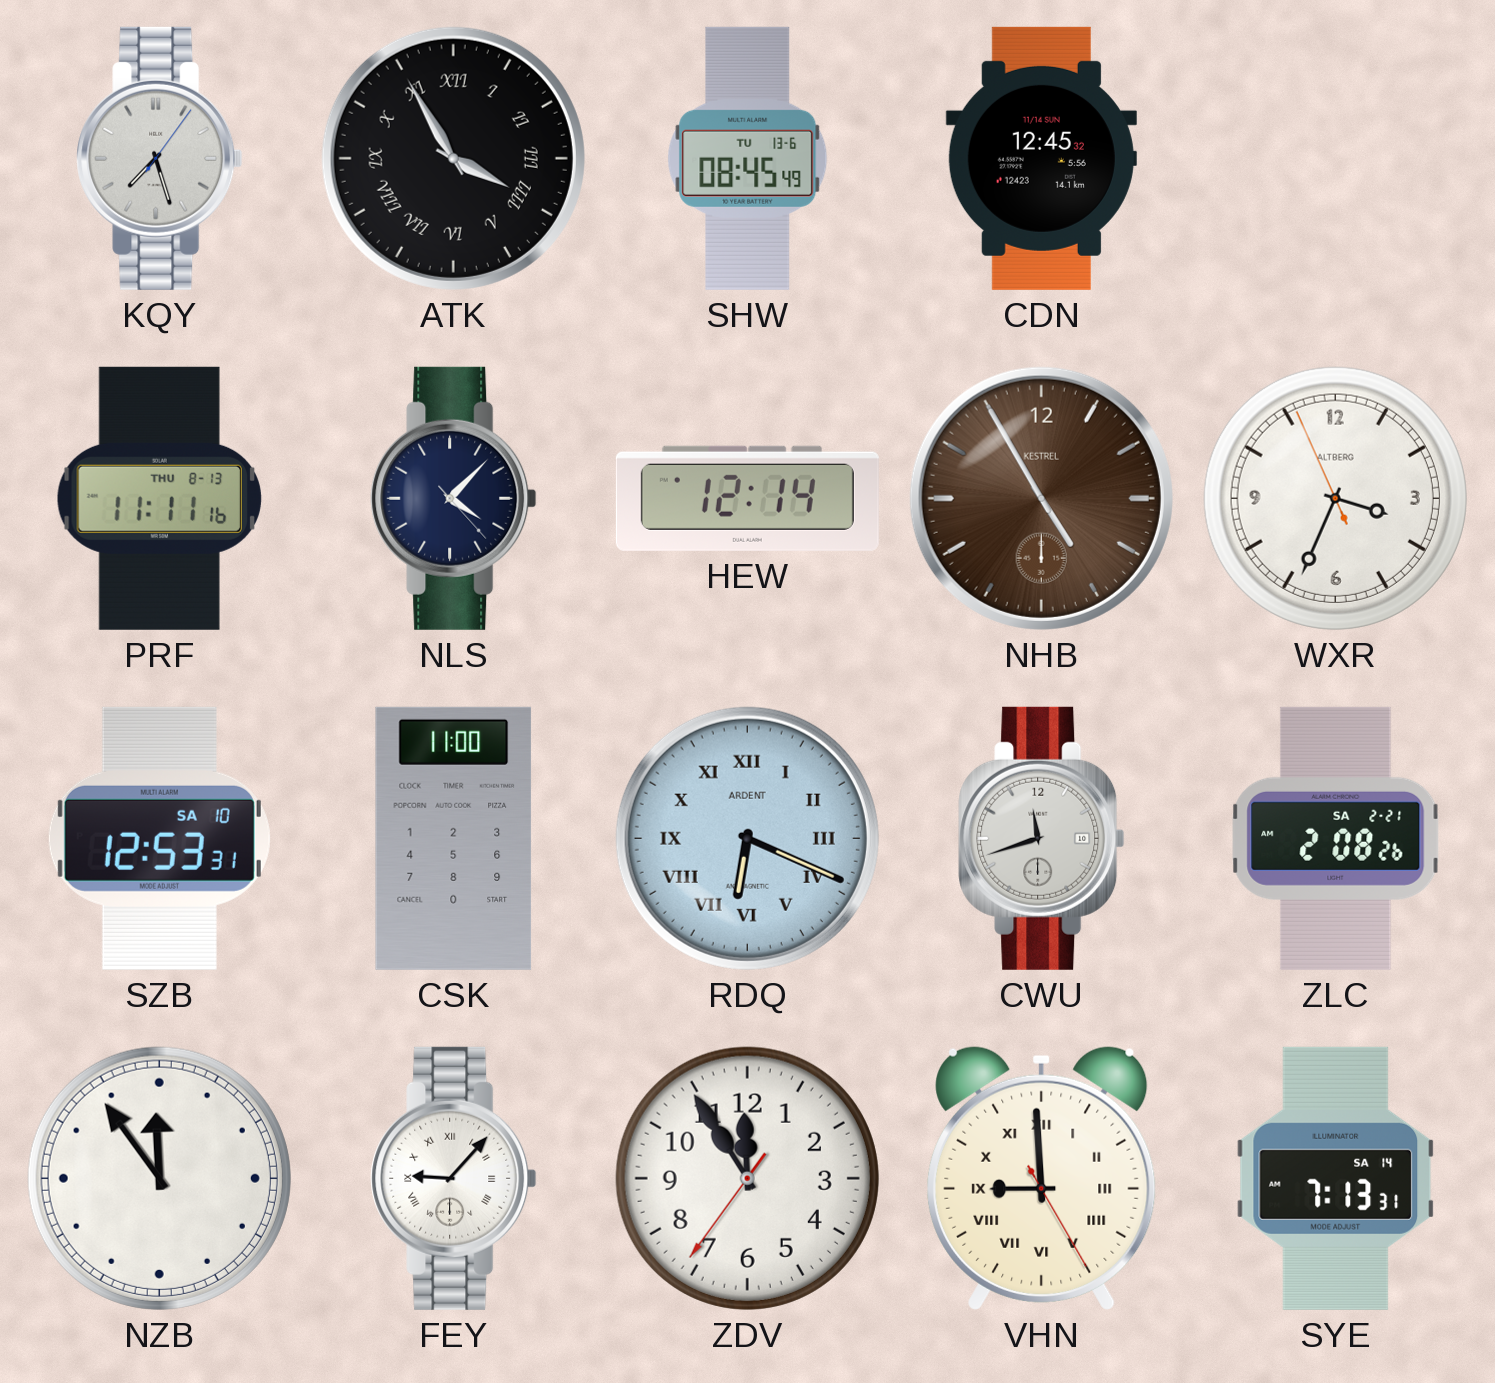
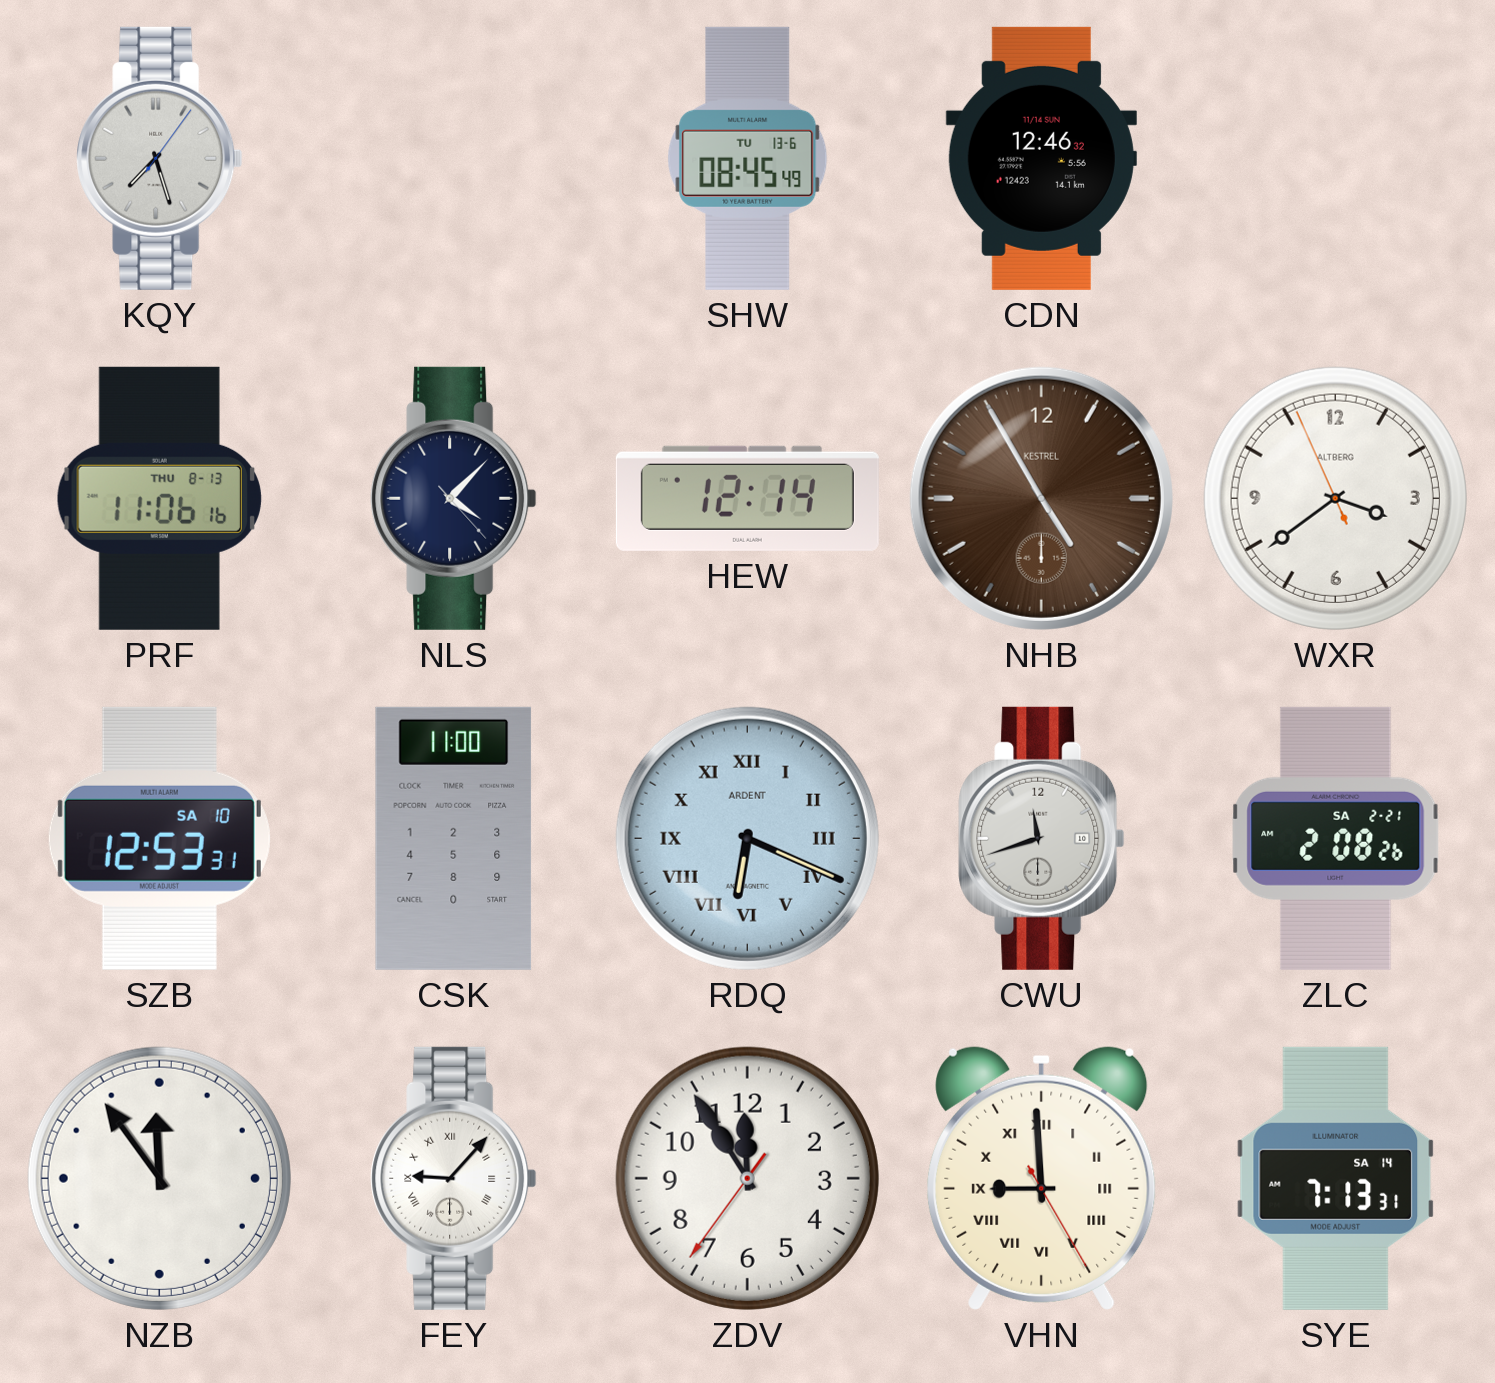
ATK: 3:55 -> none (453, 158)
CDN: 12:45 -> 12:46 (1041, 158)
PRF: 11:11 -> 11:06 (159, 498)
WXR: 3:33 -> 3:38 (1335, 498)
